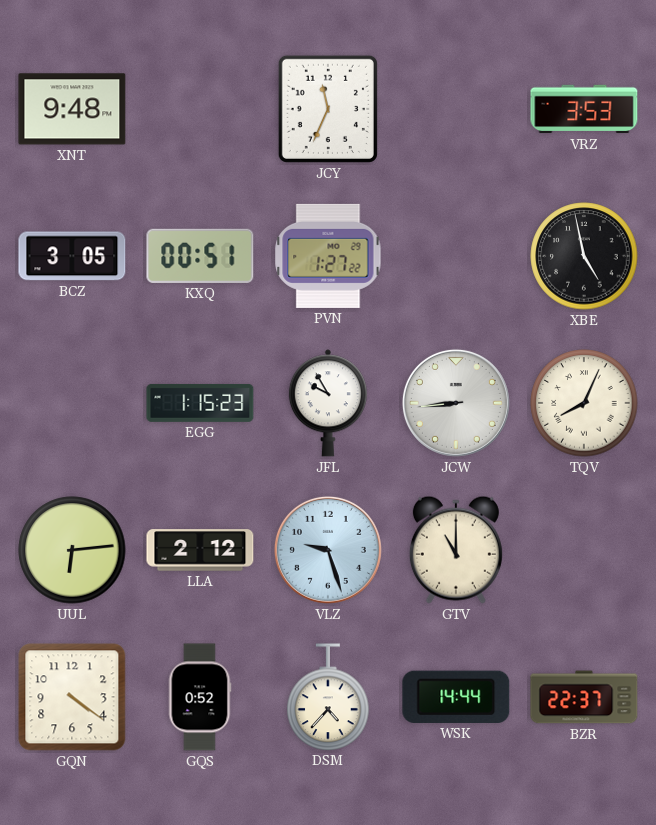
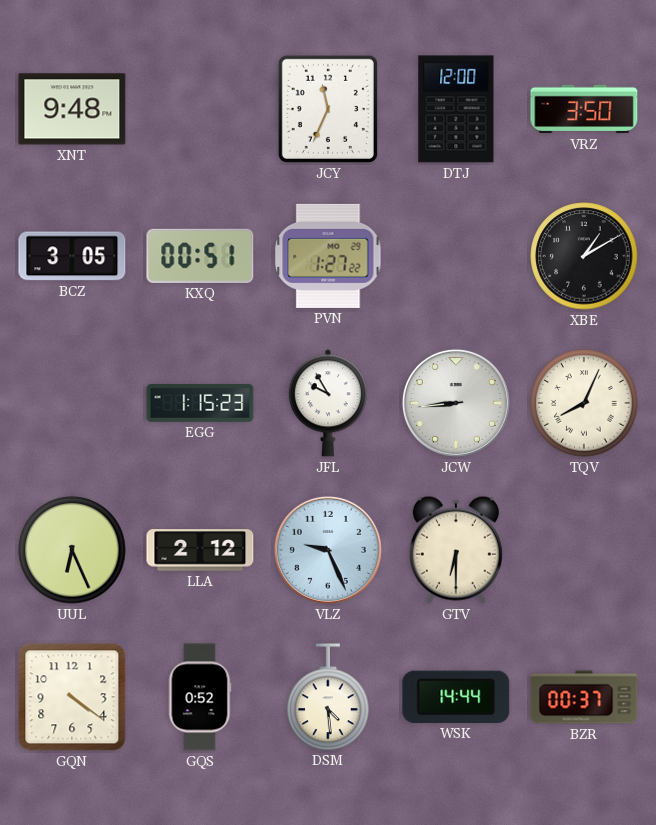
DTJ: none -> 12:00 (456, 109)
VRZ: 3:53 -> 3:50 (584, 109)
XBE: 4:58 -> 1:10 (584, 256)
UUL: 6:14 -> 6:26 (72, 550)
VLZ: 9:27 -> 9:26 (328, 550)
GTV: 11:00 -> 6:30 (456, 550)
DSM: 4:37 -> 4:29 (328, 697)
BZR: 22:37 -> 00:37 (584, 697)
